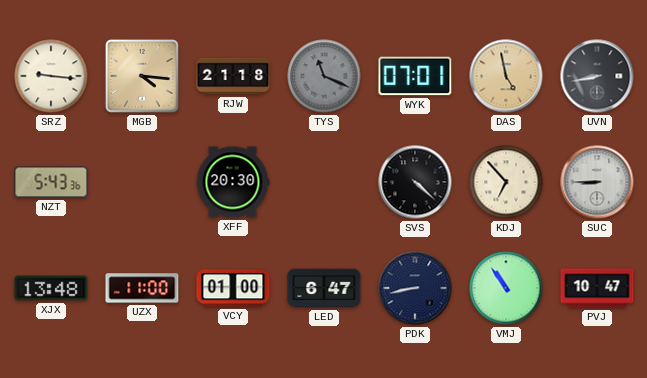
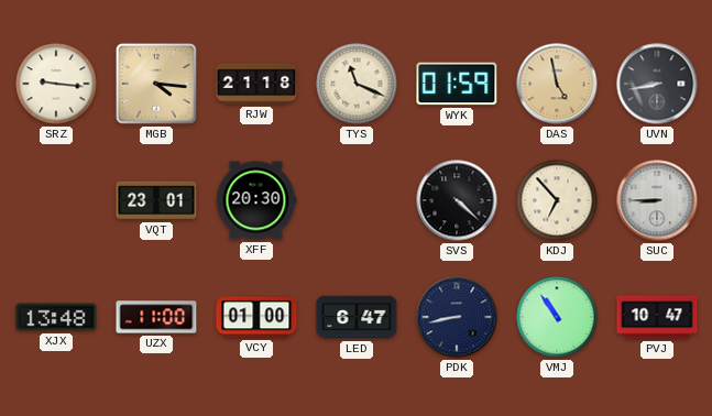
TYS dial: grey -> cream (357, 84)
WYK: 07:01 -> 01:59 (457, 84)
NZT: 5:43 -> none (51, 182)
VQT: none -> 23:01 (156, 200)
